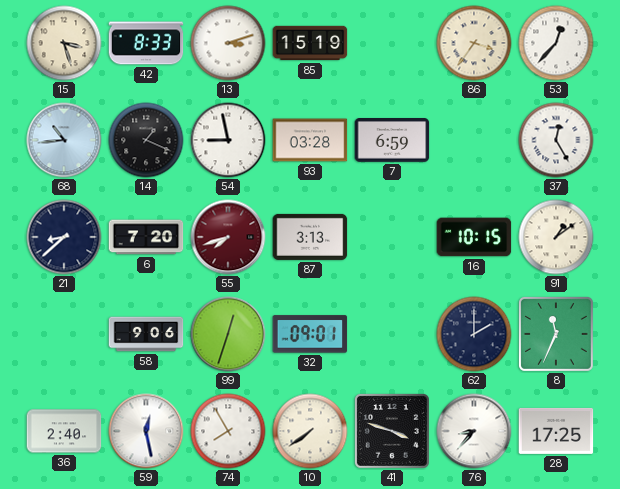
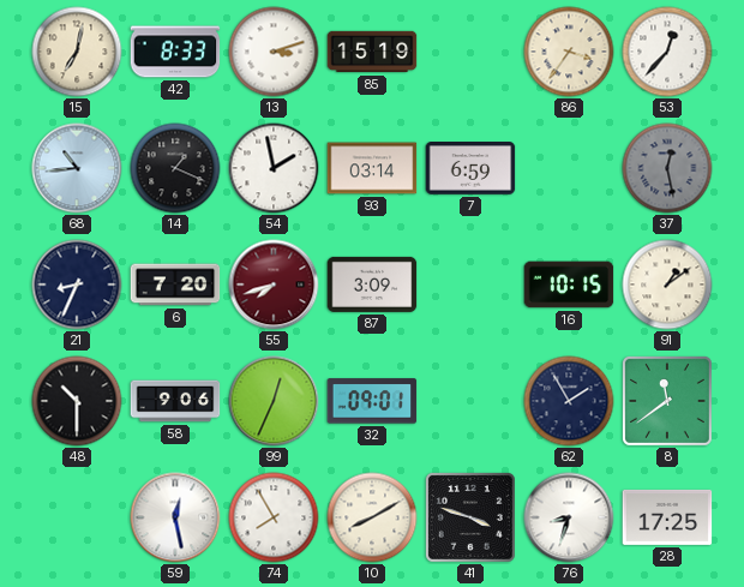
15: 3:27 -> 7:02 (77, 52)
54: 8:58 -> 1:58 (274, 168)
93: 03:28 -> 03:14 (372, 168)
37: 12:25 -> 12:28 (667, 168)
37 dial: white -> grey (667, 168)
21: 8:38 -> 8:34 (77, 284)
87: 3:13 -> 3:09 (372, 284)
48: none -> 10:30 (77, 401)
99: 12:33 -> 12:34 (274, 401)
62: 2:00 -> 1:55 (569, 401)
8: 11:34 -> 11:39 (667, 401)
36: 2:40 -> none (64, 431)
10: 7:39 -> 8:10 (372, 517)
76: 8:37 -> 8:33 (569, 517)
